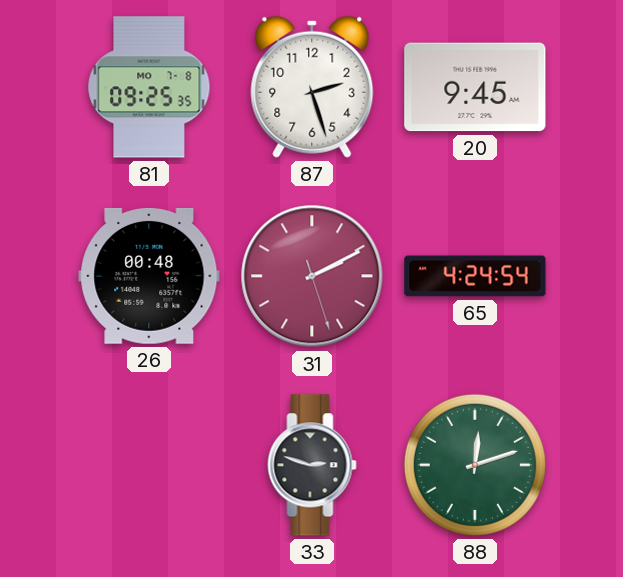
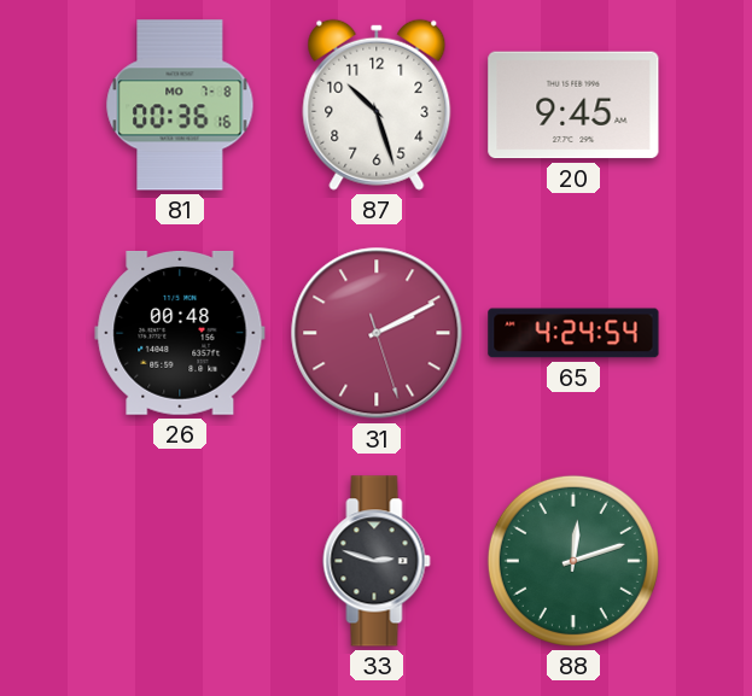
81: 09:25 -> 00:36 (180, 105)
87: 2:27 -> 10:27 (377, 105)
